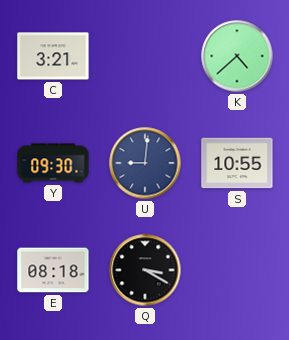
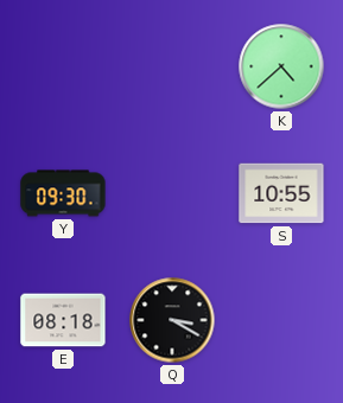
C: 3:21 -> none (53, 56)
U: 9:01 -> none (145, 163)
